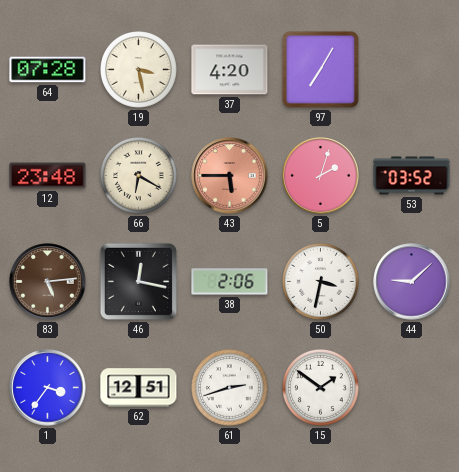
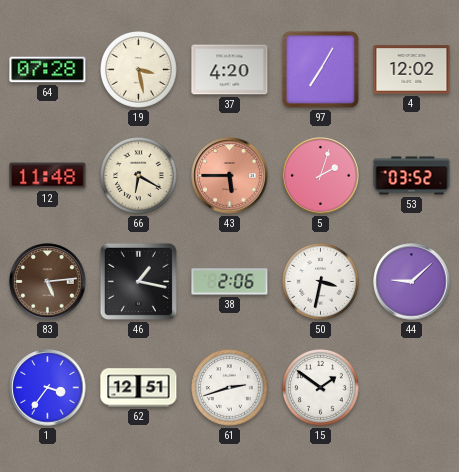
4: none -> 12:02 (412, 70)
12: 23:48 -> 11:48 (48, 176)
46: 12:17 -> 1:17 (138, 281)
